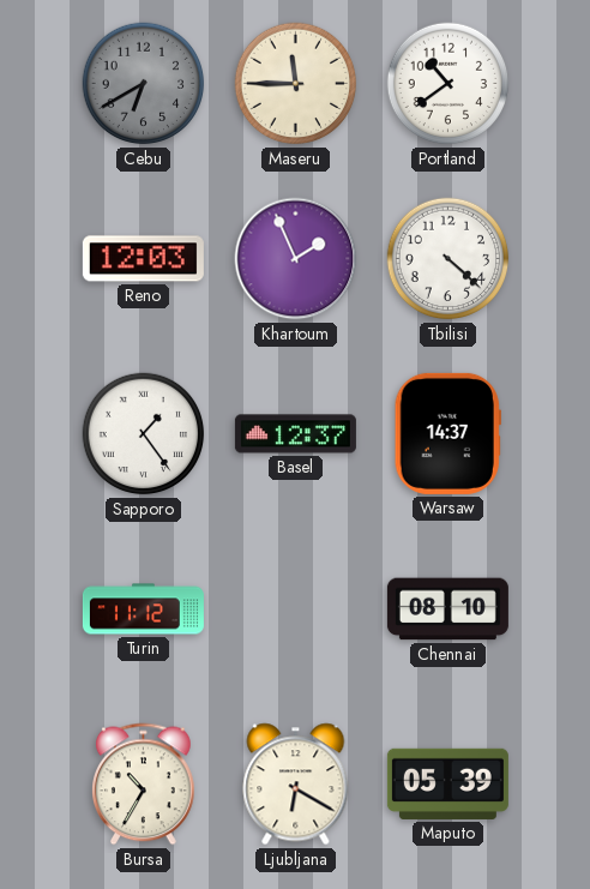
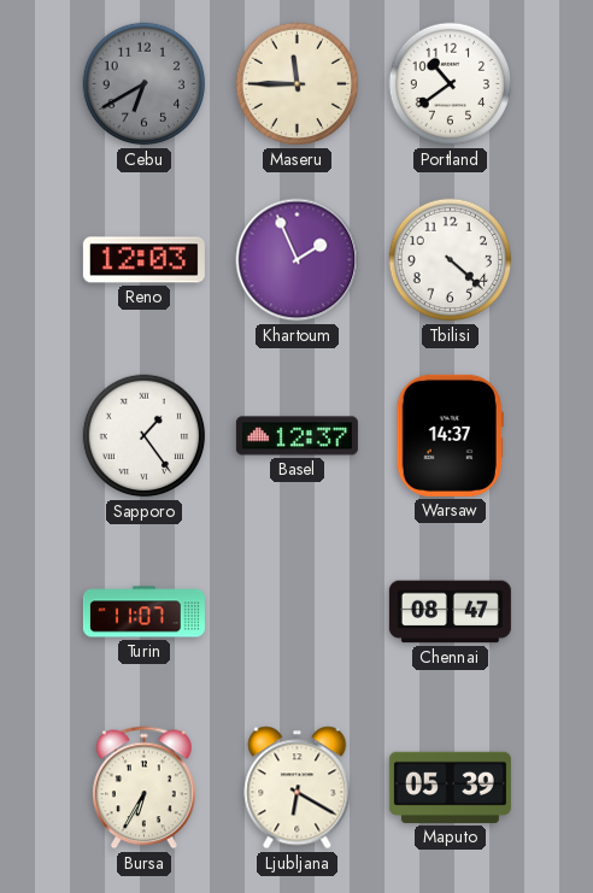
Turin: 11:12 -> 11:07 (143, 612)
Chennai: 08:10 -> 08:47 (450, 612)
Bursa: 10:35 -> 6:35 (145, 788)
